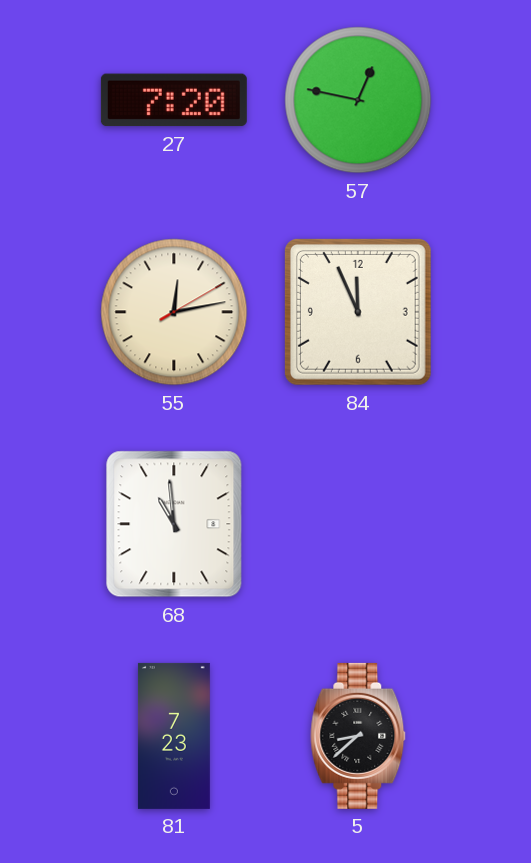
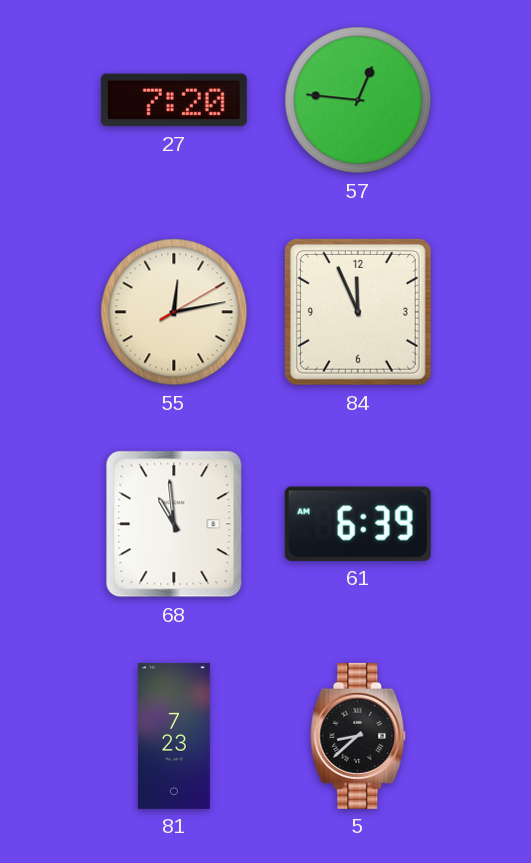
57: 12:47 -> 12:46 (358, 100)
61: none -> 6:39 (358, 524)
